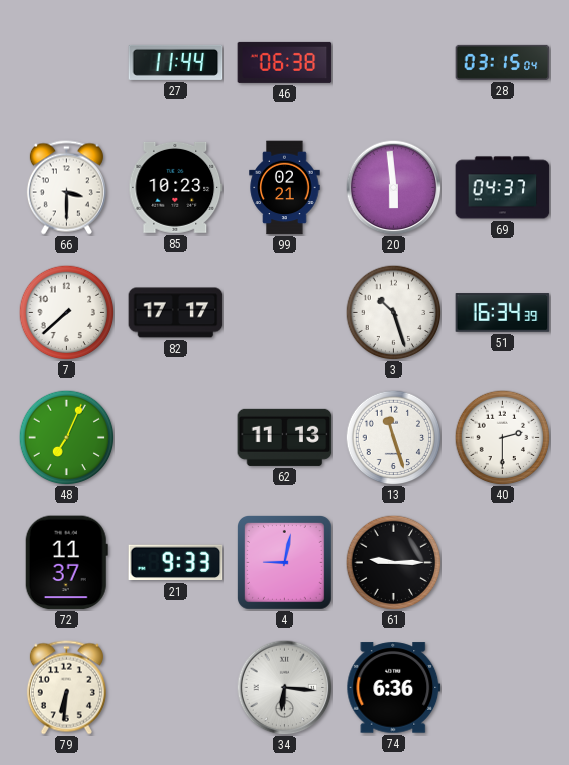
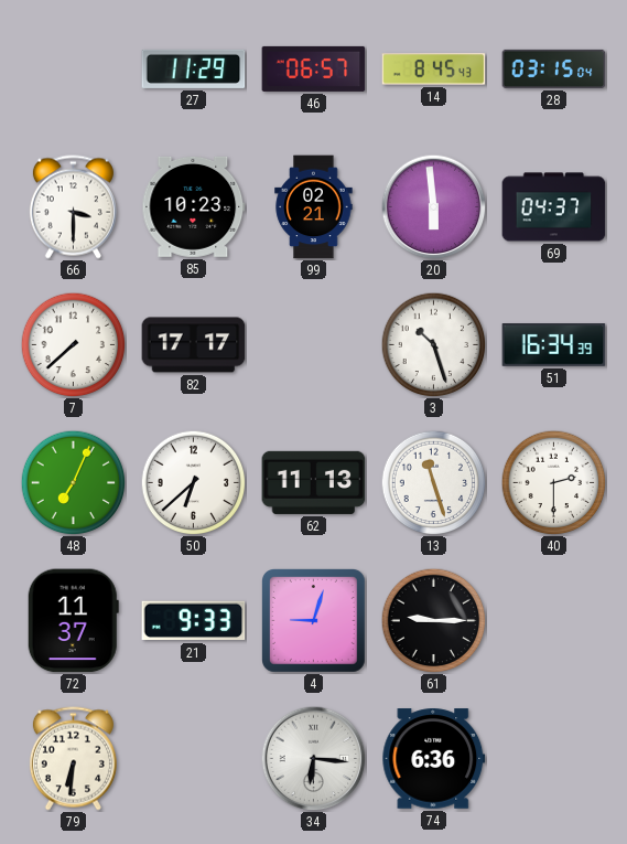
27: 11:44 -> 11:29 (194, 68)
46: 06:38 -> 06:57 (314, 68)
14: none -> 8:45 (434, 70)
50: none -> 6:38 (193, 482)
4: 9:02 -> 9:03 (314, 621)
